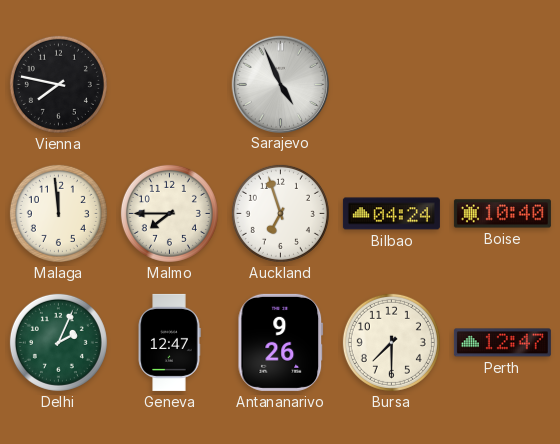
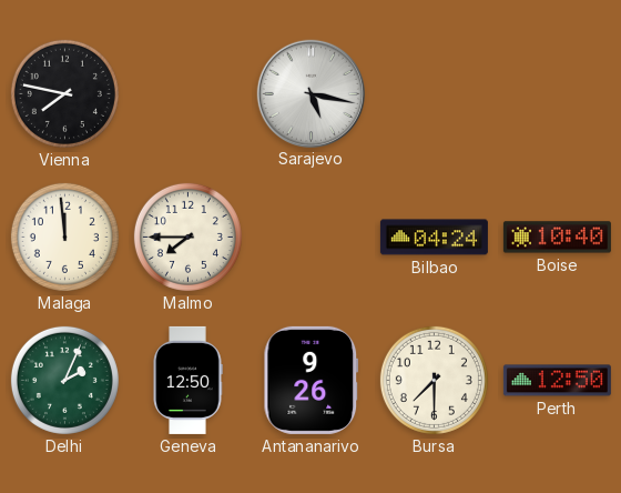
Sarajevo: 4:56 -> 5:17 (310, 93)
Auckland: 6:57 -> none (280, 213)
Geneva: 12:47 -> 12:50 (187, 380)
Perth: 12:47 -> 12:50 (557, 381)
